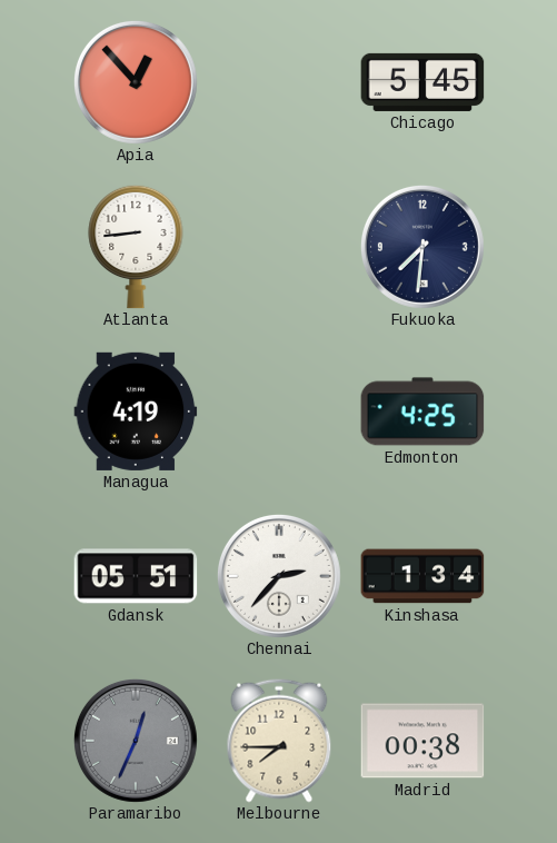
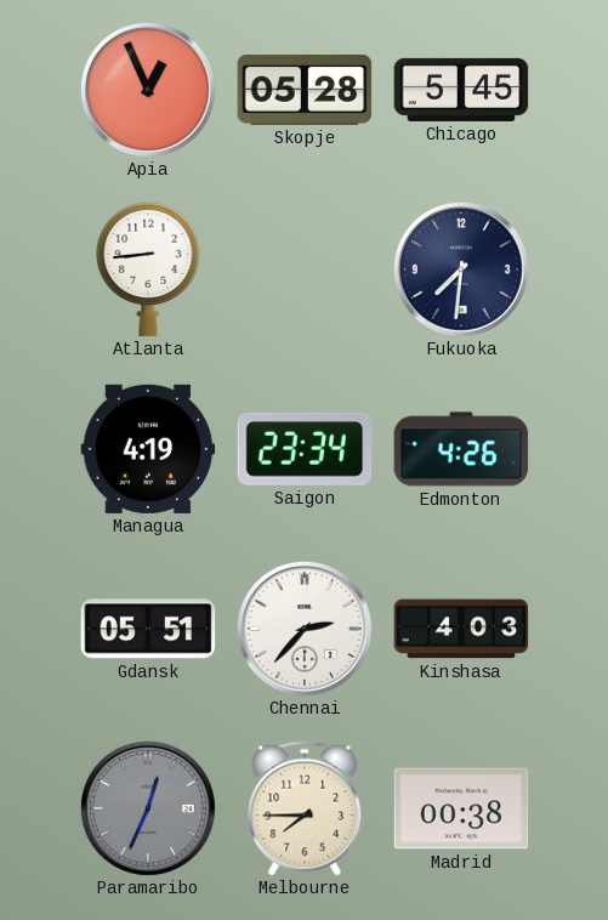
Apia: 12:53 -> 12:56 (148, 90)
Skopje: none -> 05:28 (305, 91)
Saigon: none -> 23:34 (305, 449)
Edmonton: 4:25 -> 4:26 (461, 449)
Kinshasa: 1:34 -> 4:03 (461, 629)
